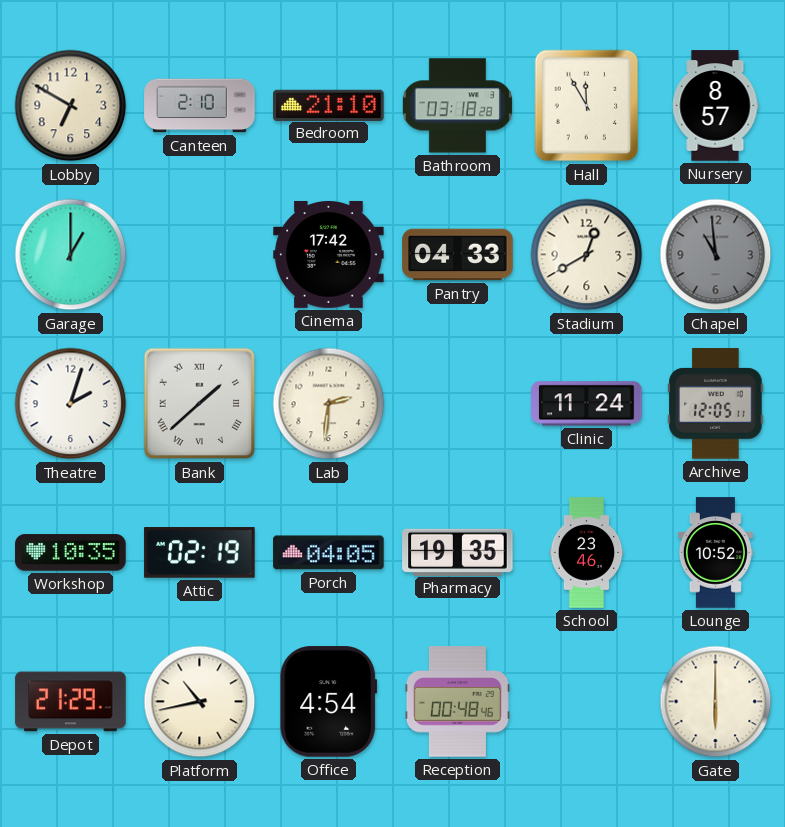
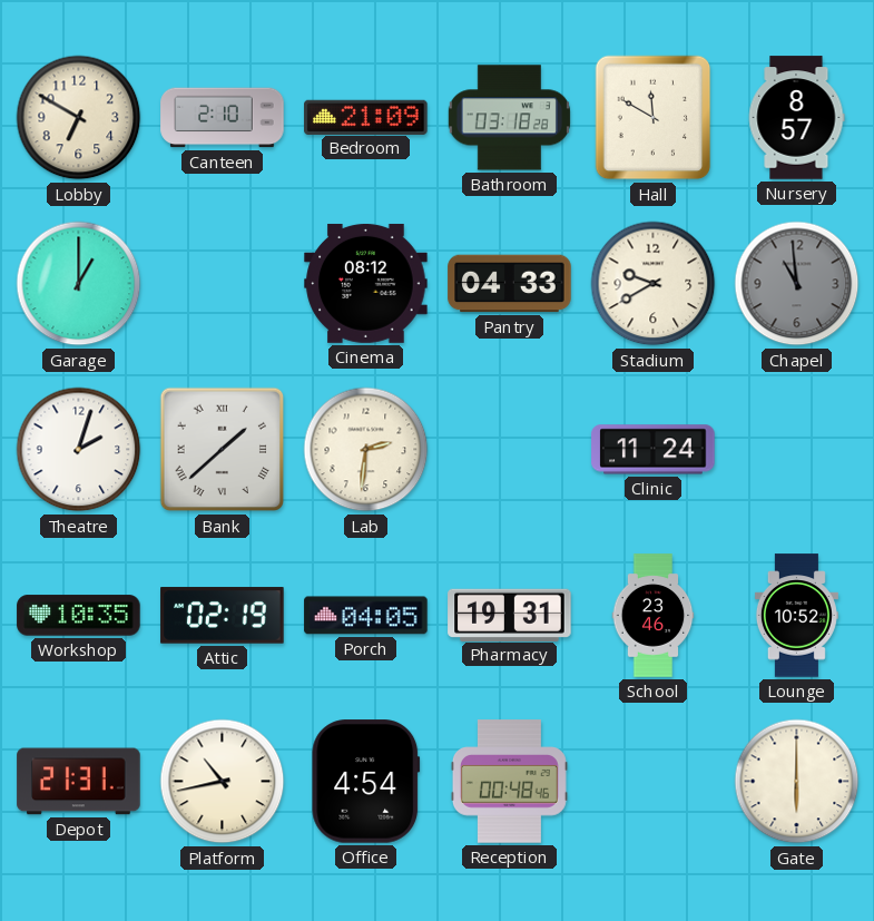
Bedroom: 21:10 -> 21:09 (366, 117)
Hall: 11:55 -> 11:50 (654, 118)
Cinema: 17:42 -> 08:12 (366, 283)
Stadium: 12:40 -> 9:40 (654, 284)
Archive: 12:05 -> none (716, 404)
Pharmacy: 19:35 -> 19:31 (510, 615)
Depot: 21:29 -> 21:31 (79, 782)
